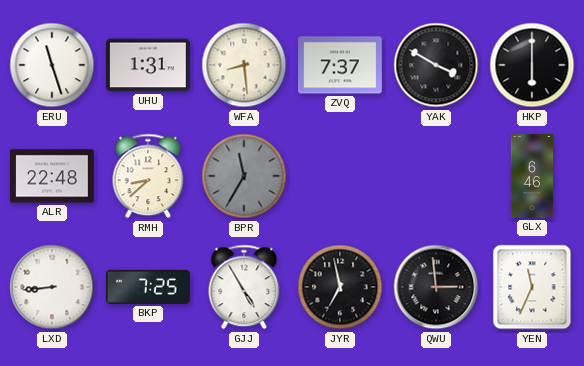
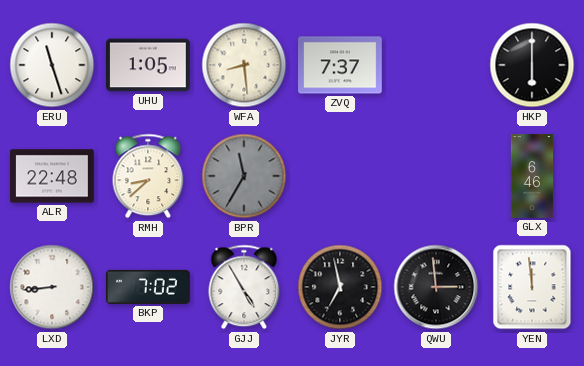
UHU: 1:31 -> 1:05 (149, 65)
YAK: 3:50 -> none (436, 65)
BKP: 7:25 -> 7:02 (148, 287)
YEN: 11:34 -> 11:59 (532, 287)
